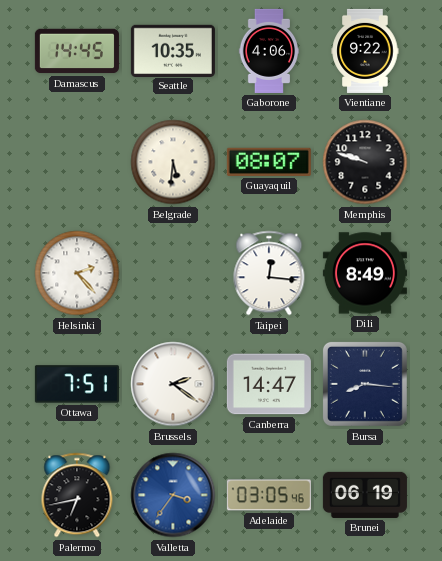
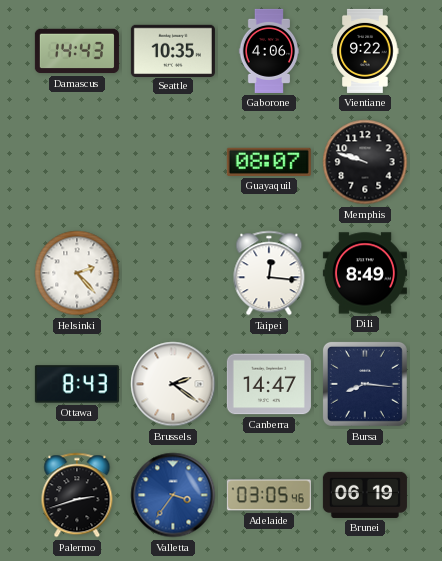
Damascus: 14:45 -> 14:43 (77, 51)
Belgrade: 5:31 -> none (173, 162)
Ottawa: 7:51 -> 8:43 (77, 384)
Palermo: 6:43 -> 2:42 (77, 495)
